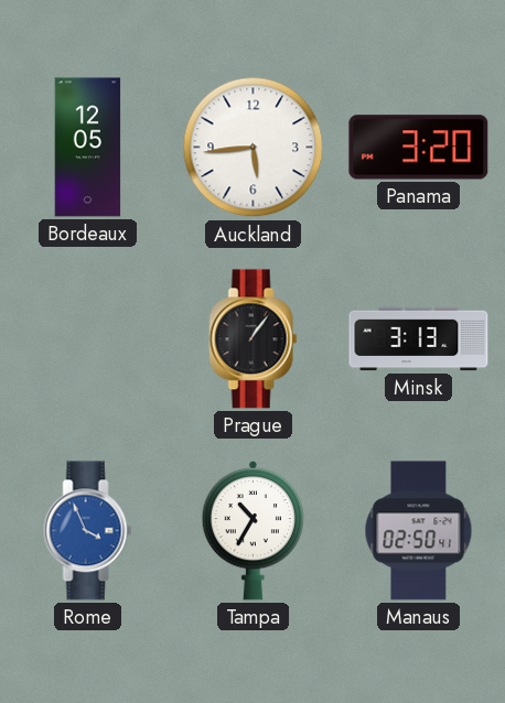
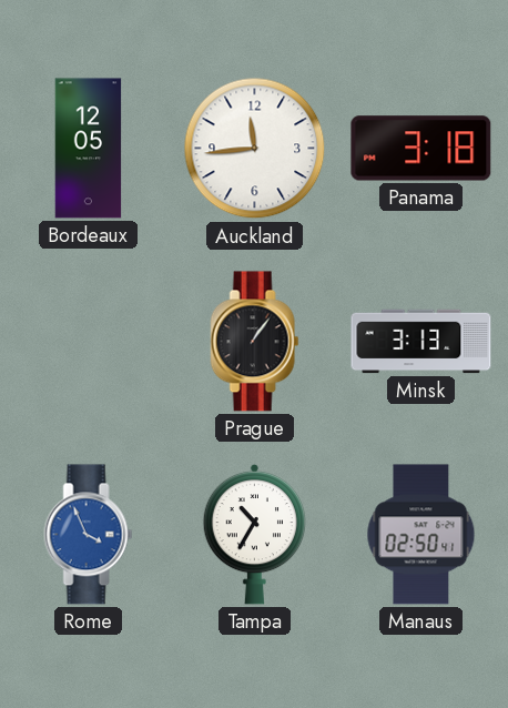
Auckland: 5:44 -> 11:44 (255, 149)
Panama: 3:20 -> 3:18 (421, 149)
